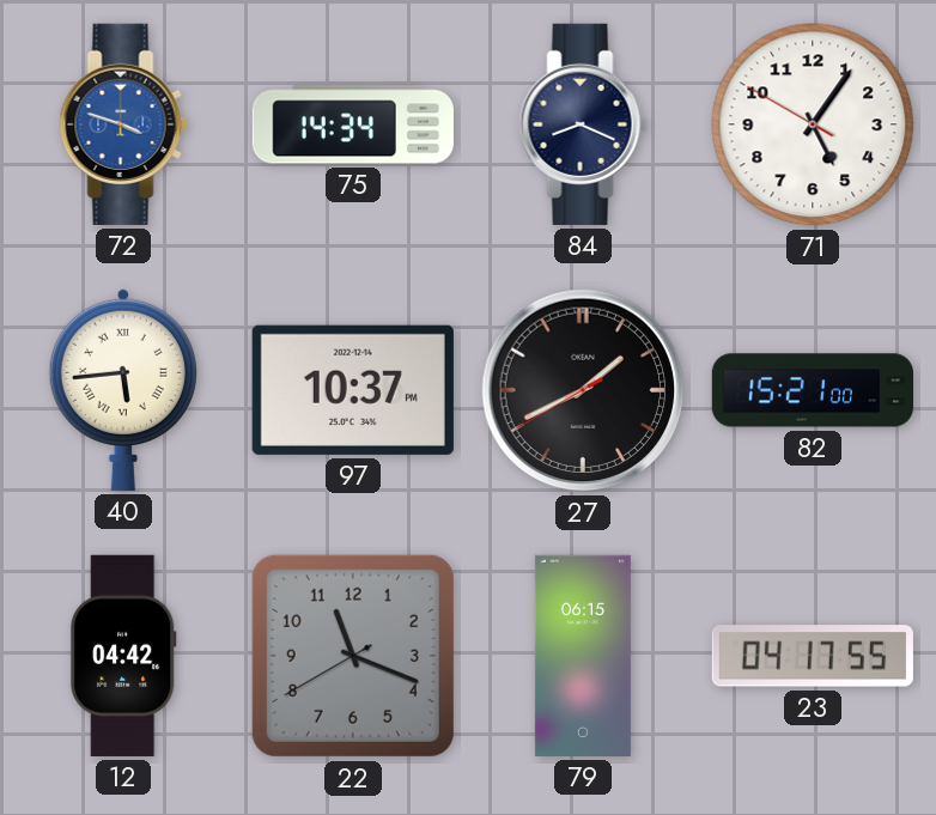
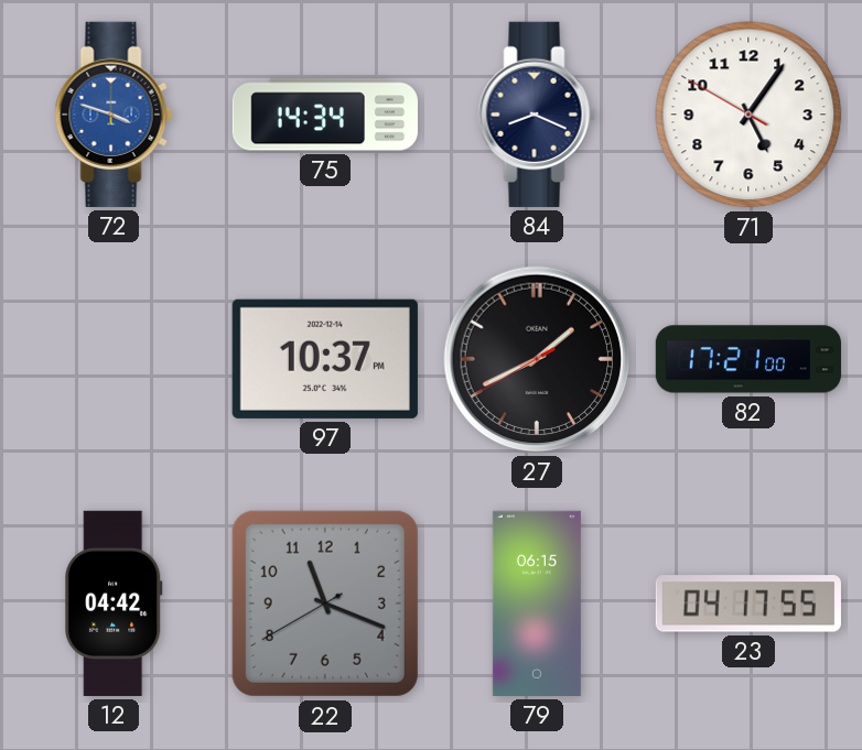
40: 5:44 -> none (123, 389)
82: 15:21 -> 17:21 (747, 359)
